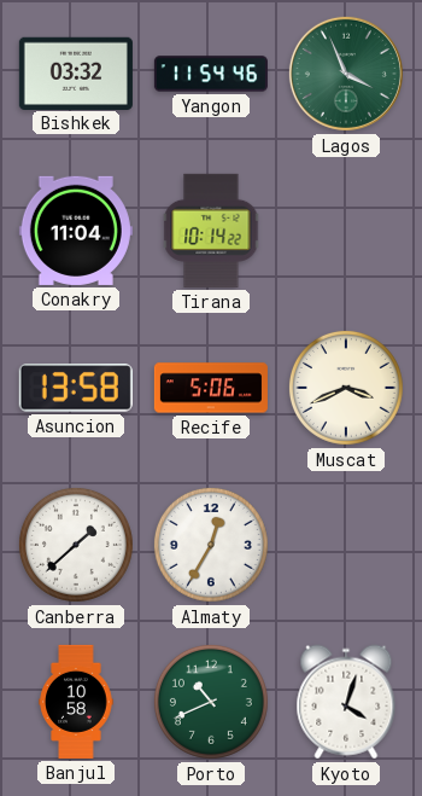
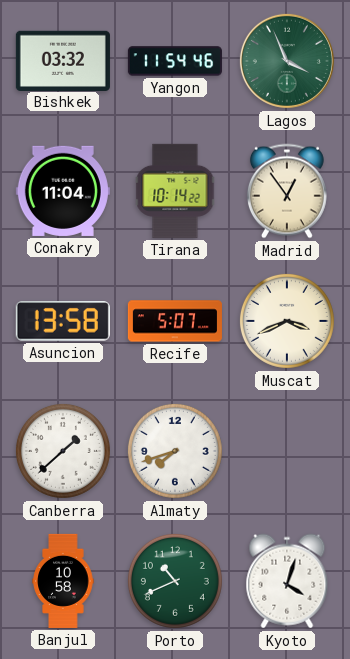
Madrid: none -> 12:54 (287, 191)
Recife: 5:06 -> 5:07 (175, 321)
Almaty: 12:35 -> 7:42 (175, 451)
